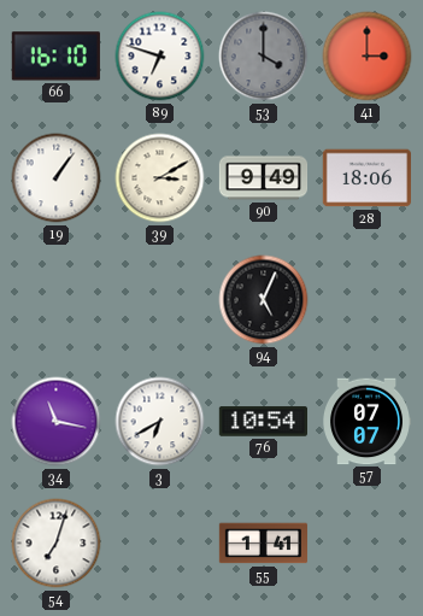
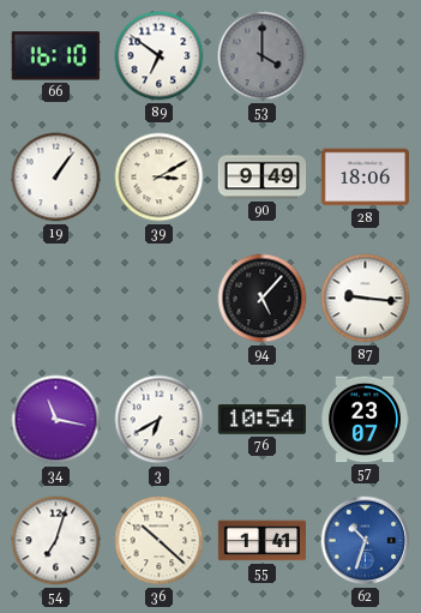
89: 6:48 -> 6:51 (160, 56)
41: 3:00 -> none (368, 57)
94: 5:04 -> 5:07 (263, 299)
87: none -> 9:16 (366, 299)
57: 07:07 -> 23:07 (365, 420)
36: none -> 10:22 (160, 541)
62: none -> 10:33 (366, 541)
